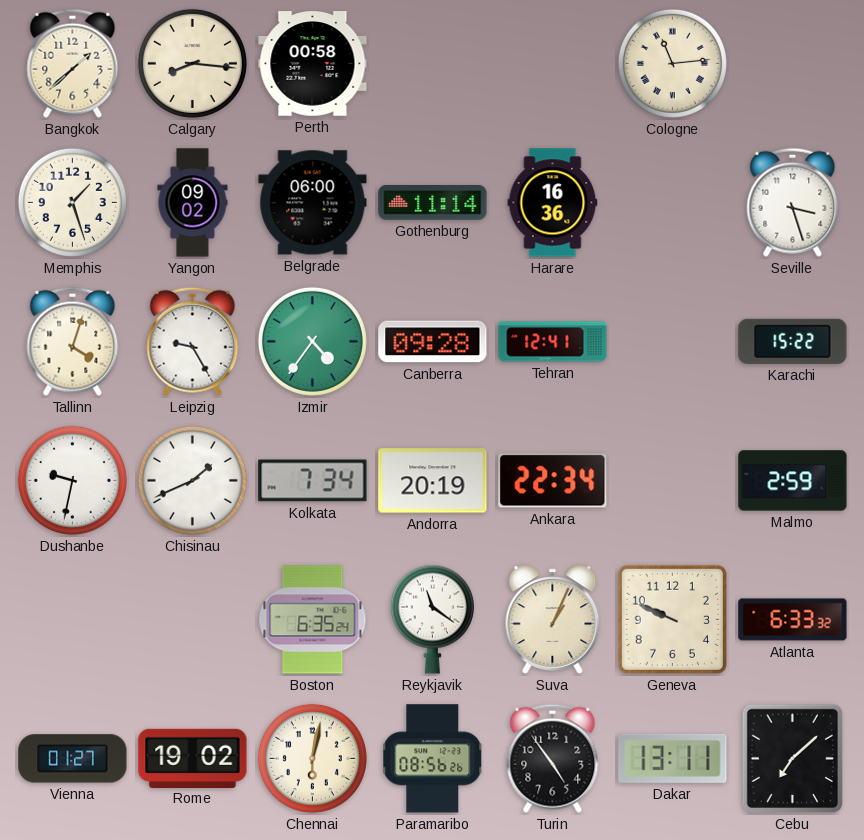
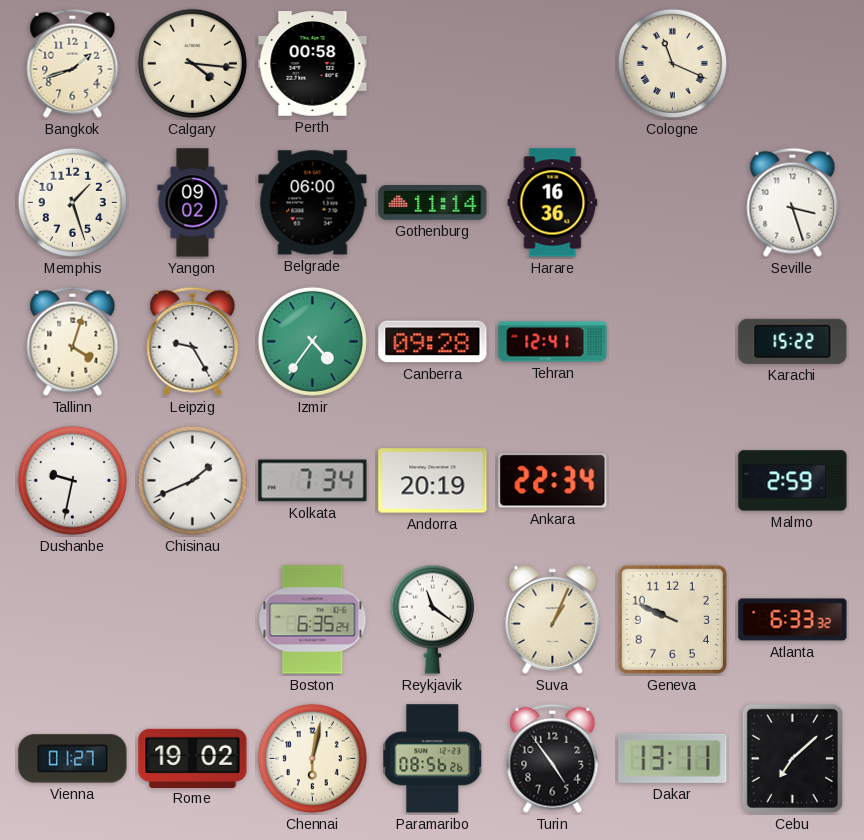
Bangkok: 1:38 -> 1:42 (73, 63)
Calgary: 8:16 -> 4:16 (192, 63)
Cologne: 11:14 -> 11:19 (672, 63)
